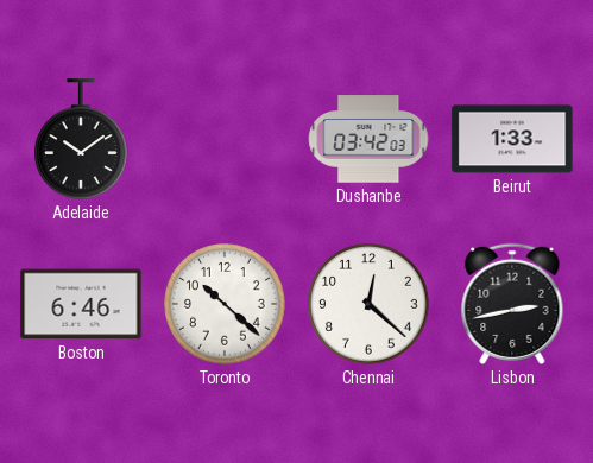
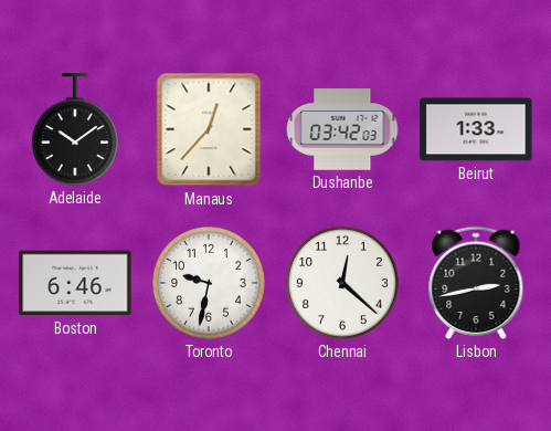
Manaus: none -> 12:37 (209, 129)
Toronto: 10:22 -> 9:32 (210, 284)
